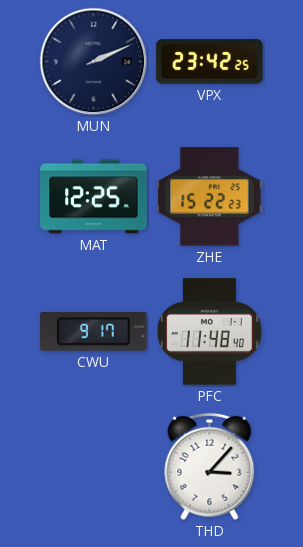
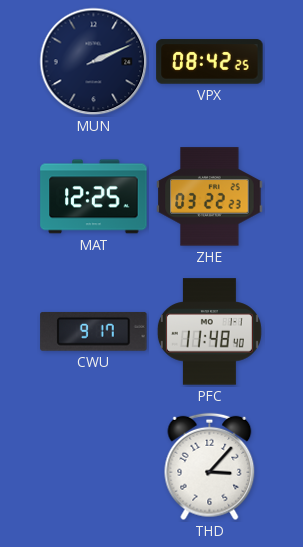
VPX: 23:42 -> 08:42 (210, 62)
ZHE: 15:22 -> 03:22 (210, 197)
